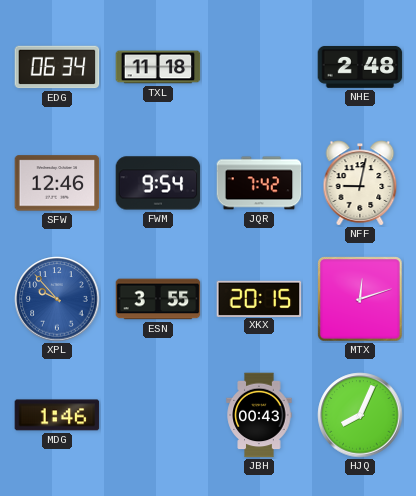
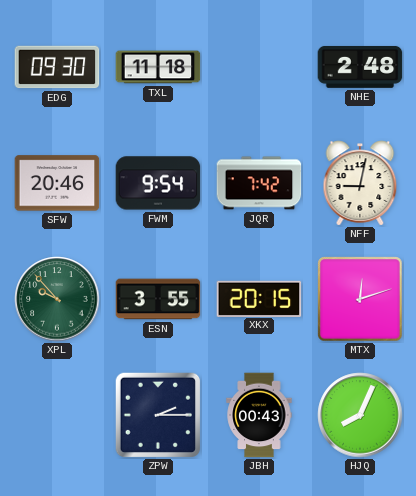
EDG: 06:34 -> 09:30 (57, 67)
SFW: 12:46 -> 20:46 (57, 183)
XPL dial: blue -> green (57, 299)
MDG: 1:46 -> none (57, 415)
ZPW: none -> 2:15 (158, 415)
